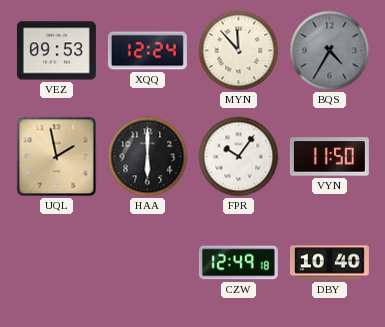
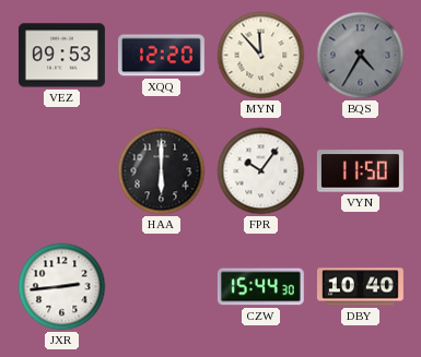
XQQ: 12:24 -> 12:20 (161, 56)
UQL: 1:58 -> none (57, 157)
JXR: none -> 2:44 (62, 287)
CZW: 12:49 -> 15:44 (260, 287)
